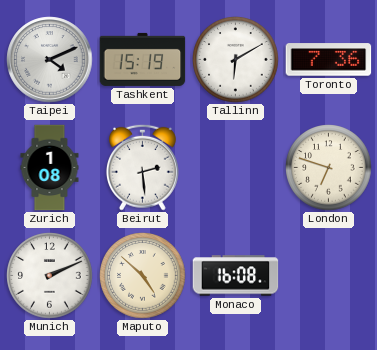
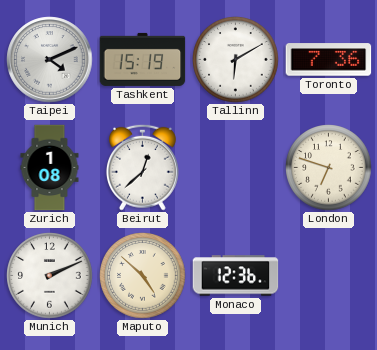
Beirut: 2:29 -> 12:38 (142, 167)
Monaco: 16:08 -> 12:36 (236, 276)
